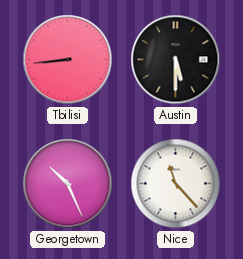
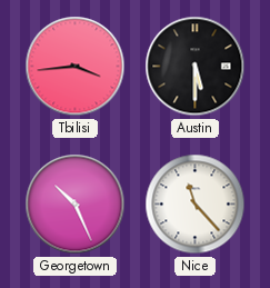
Tbilisi: 8:44 -> 3:44 (76, 67)
